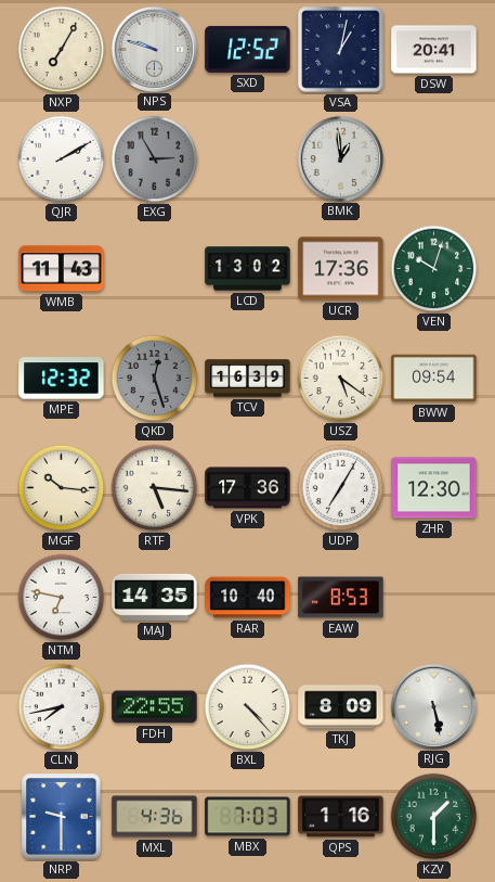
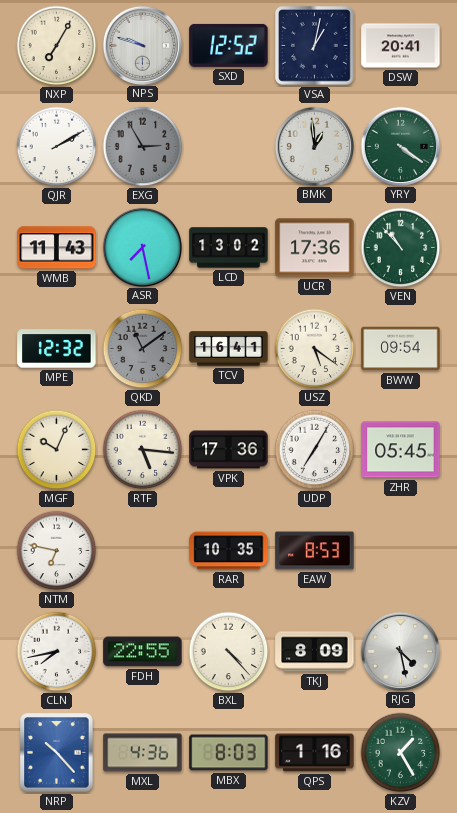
YRY: none -> 4:21 (400, 146)
ASR: none -> 7:28 (142, 247)
VEN: 10:03 -> 10:53 (401, 248)
QKD: 12:27 -> 11:09 (143, 349)
TCV: 16:39 -> 16:41 (229, 349)
MGF: 10:16 -> 10:04 (57, 450)
ZHR: 12:30 -> 05:45 (401, 450)
MAJ: 14:35 -> none (155, 597)
RAR: 10:40 -> 10:35 (229, 551)
RJG: 5:28 -> 4:28 (400, 651)
NRP: 9:30 -> 10:23 (57, 753)
MBX: 7:03 -> 8:03 (229, 753)
KZV: 1:30 -> 1:25 (401, 753)
